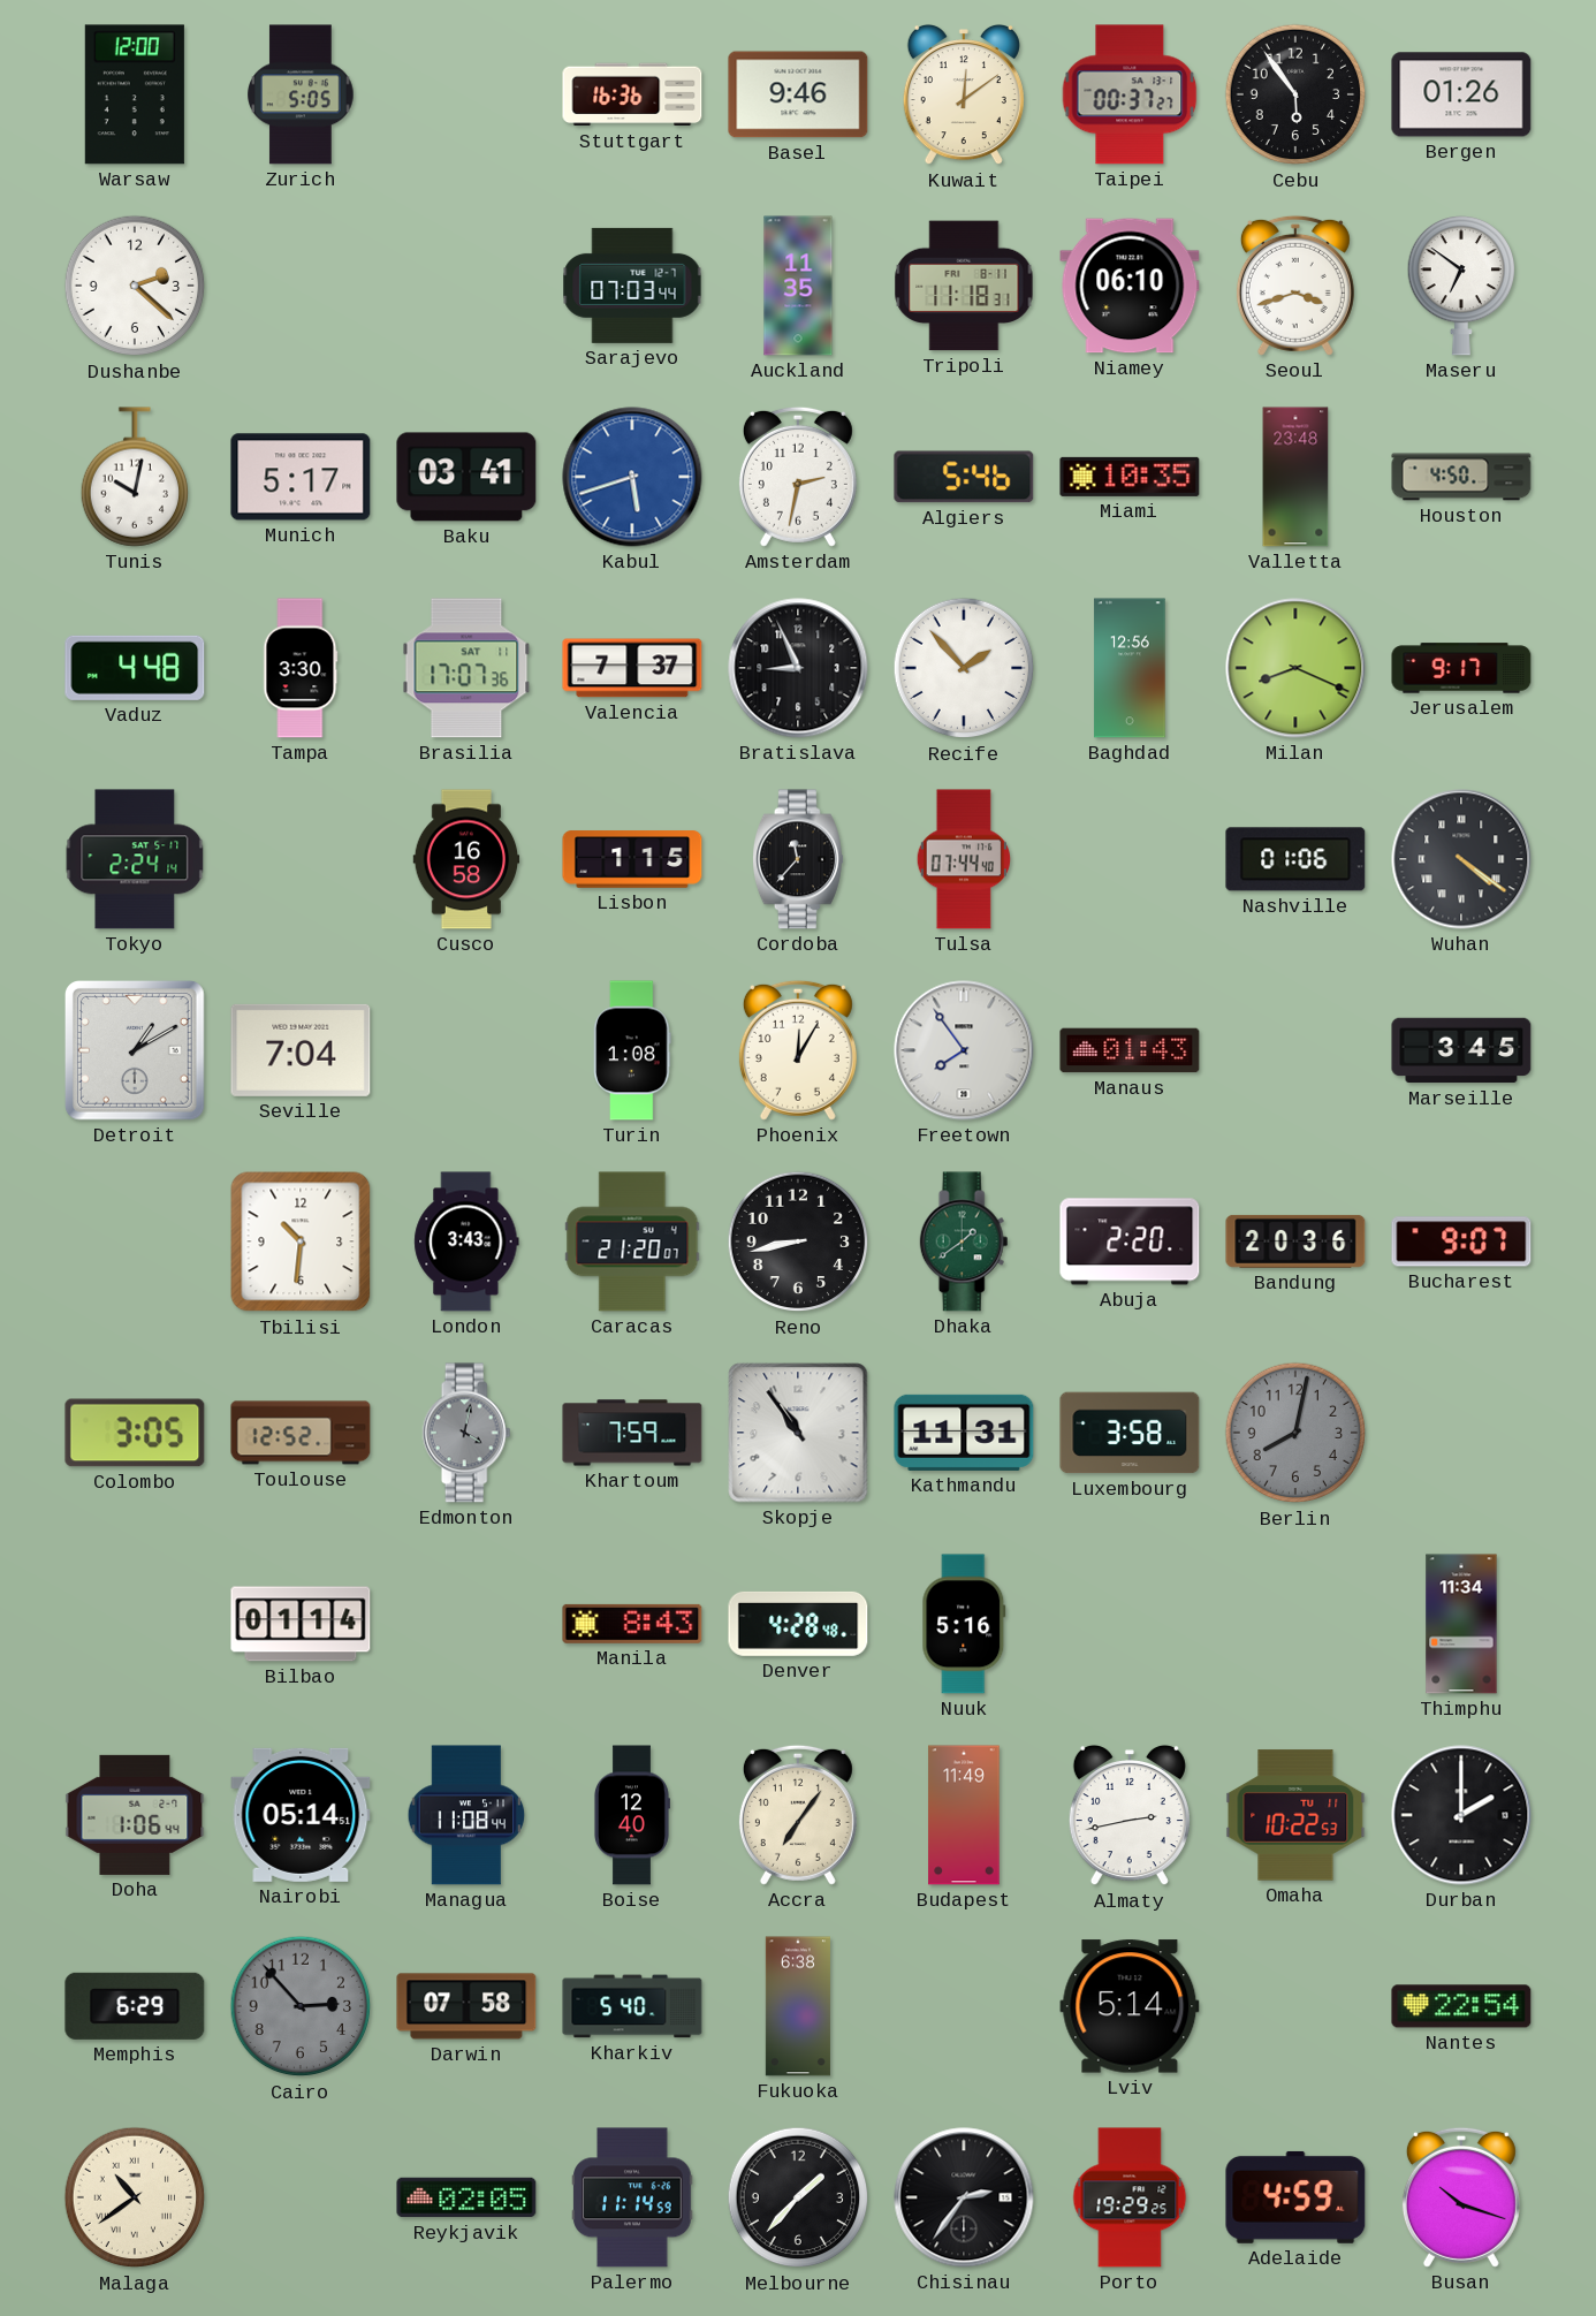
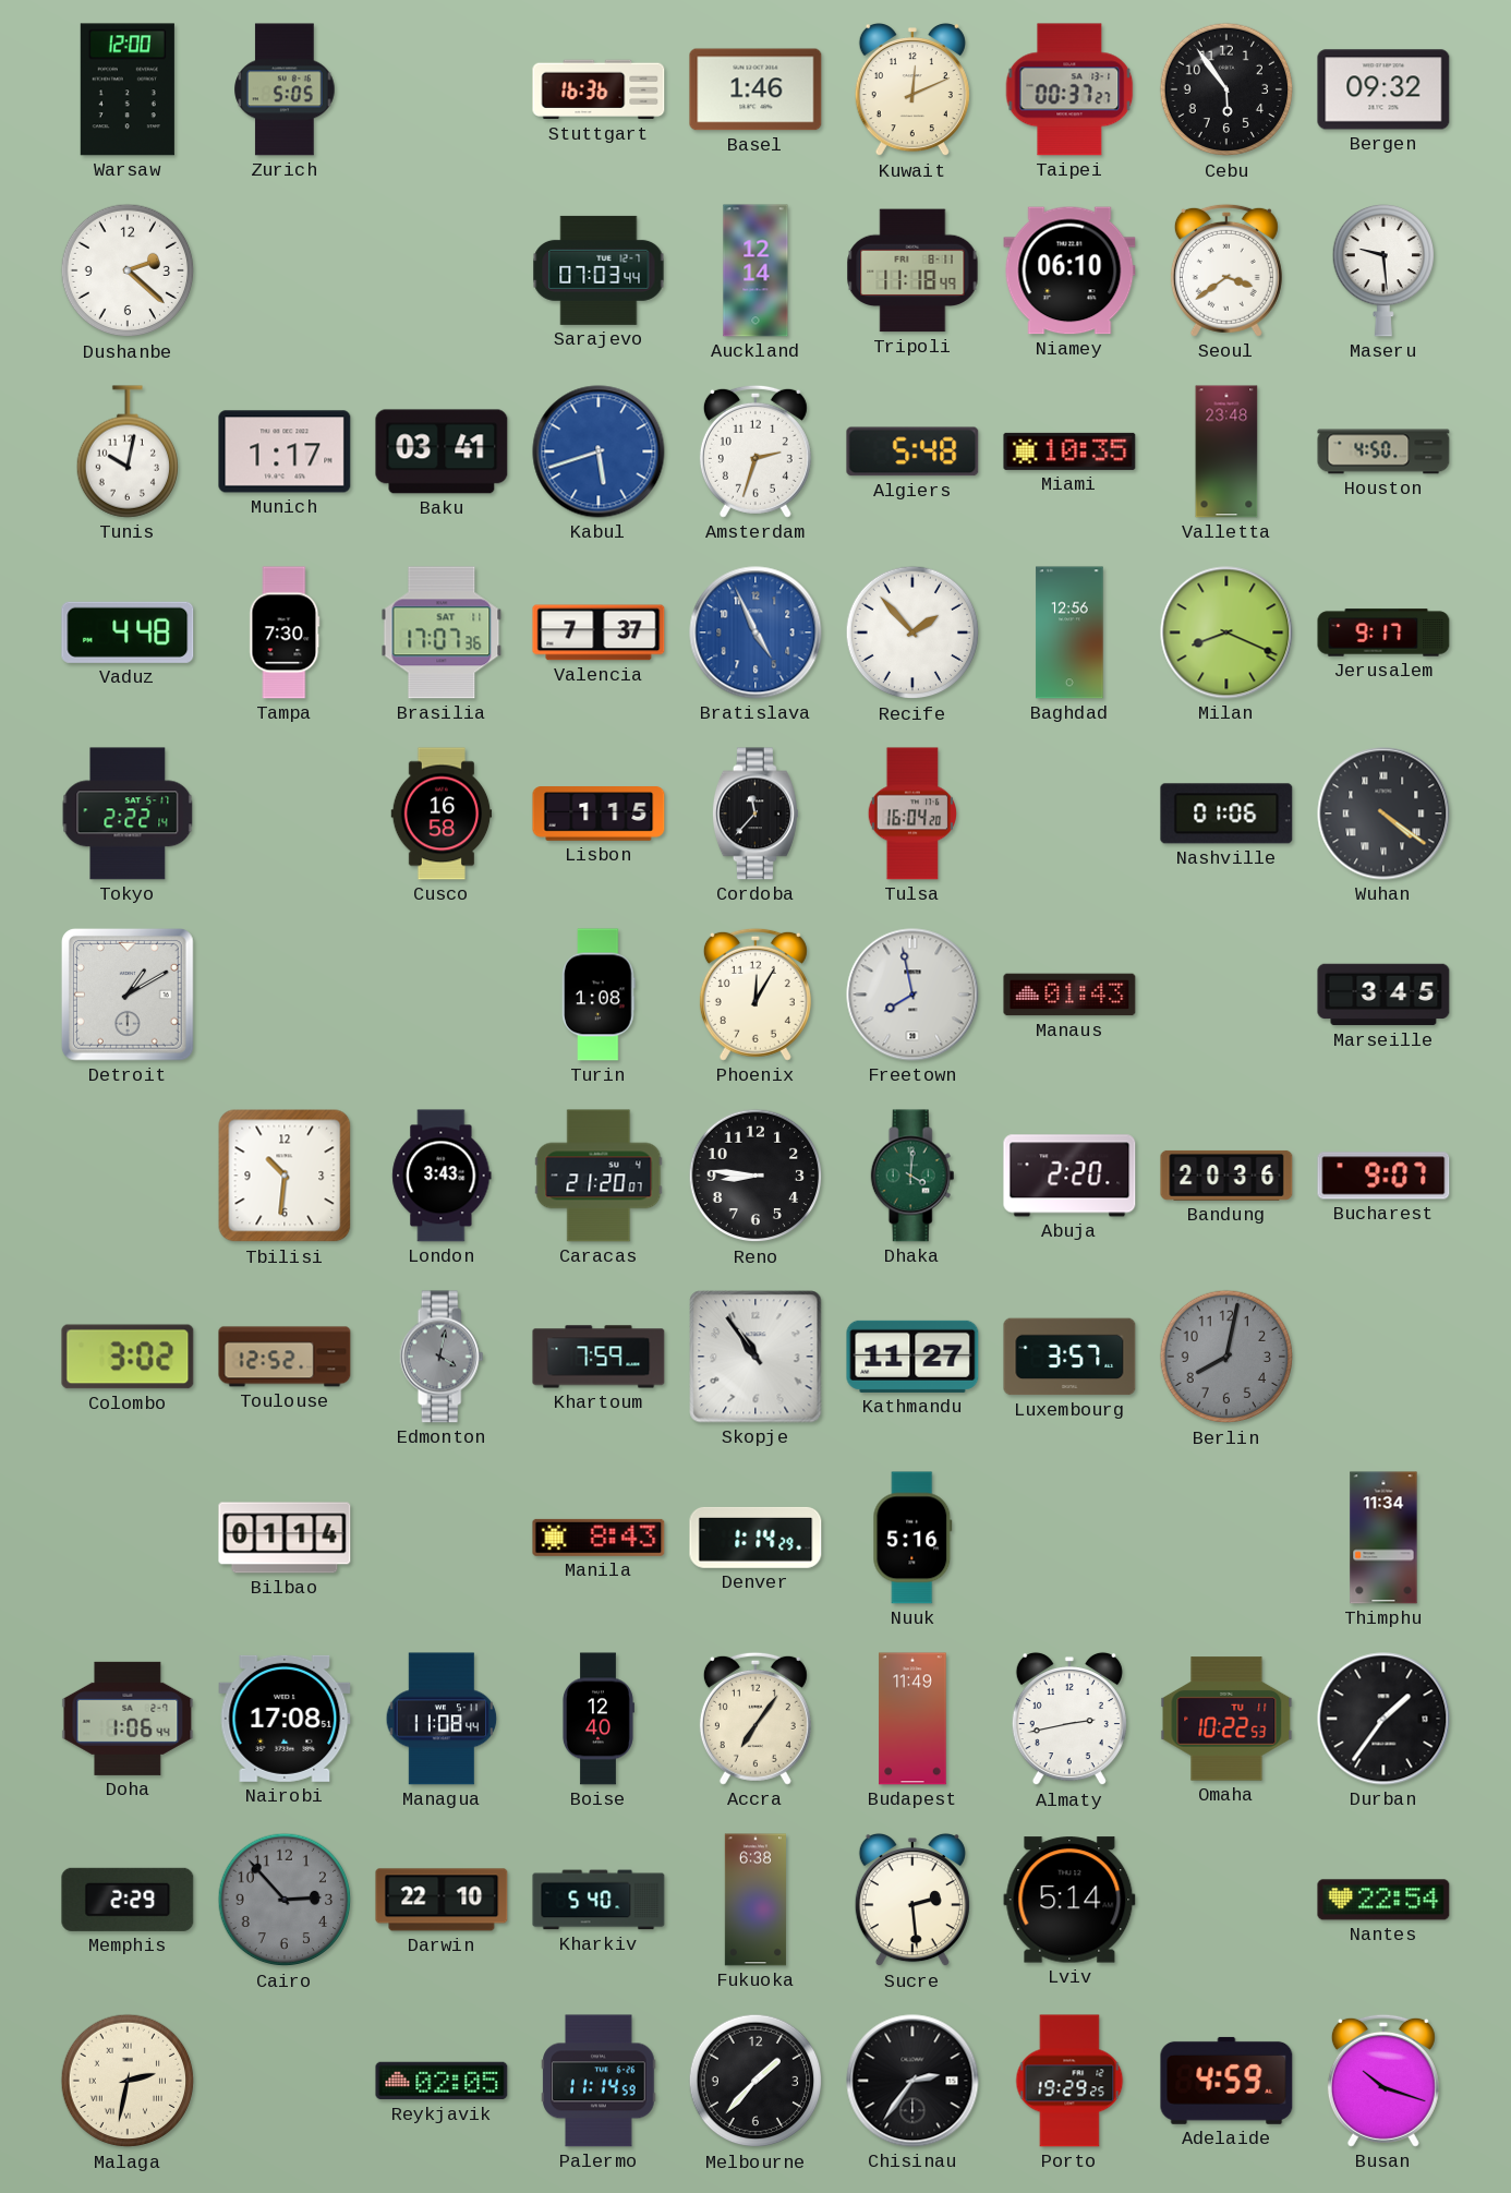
Basel: 9:46 -> 1:46 (755, 89)
Kuwait: 12:09 -> 12:11 (912, 89)
Bergen: 01:26 -> 09:32 (1383, 89)
Auckland: 11:35 -> 12:14 (755, 270)
Tripoli: 11:18:31 -> 11:18:49 (912, 270)
Seoul: 3:42 -> 3:39 (1226, 270)
Maseru: 6:51 -> 9:29 (1382, 270)
Munich: 5:17 -> 1:17 (285, 451)
Amsterdam: 2:32 -> 2:33 (755, 451)
Algiers: 5:46 -> 5:48 (912, 451)
Tampa: 3:30 -> 7:30 (285, 632)
Bratislava: 8:56 -> 4:56 (755, 632)
Bratislava dial: black -> blue (755, 632)
Tokyo: 2:24 -> 2:22 (128, 814)
Tulsa: 07:44 -> 16:04 (911, 814)
Seville: 7:04 -> none (301, 1050)
Freetown: 7:54 -> 7:58 (912, 995)
Reno: 8:43 -> 8:46 (755, 1176)
Dhaka: 1:39 -> 4:01 (912, 1176)
Colombo: 3:05 -> 3:02 (128, 1357)
Kathmandu: 11:31 -> 11:27 (912, 1357)
Luxembourg: 3:58 -> 3:57 (1069, 1357)
Denver: 4:28 -> 1:14 (755, 1538)
Nairobi: 05:14 -> 17:08 (285, 1719)
Durban: 2:00 -> 1:36 (1383, 1719)
Memphis: 6:29 -> 2:29 (128, 1900)
Darwin: 07:58 -> 22:10 (442, 1900)
Sucre: none -> 2:29 (912, 1900)
Malaga: 10:39 -> 2:32 (128, 2081)
